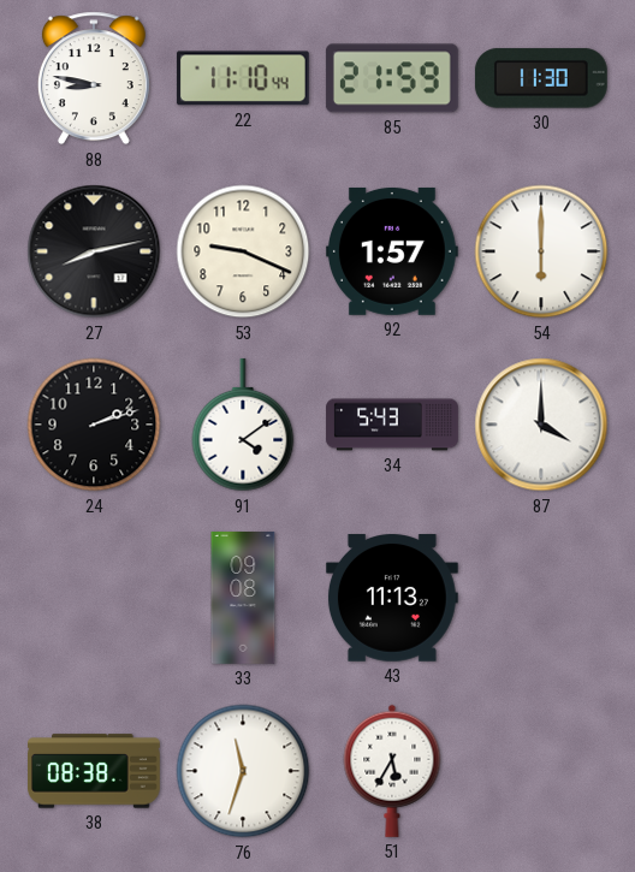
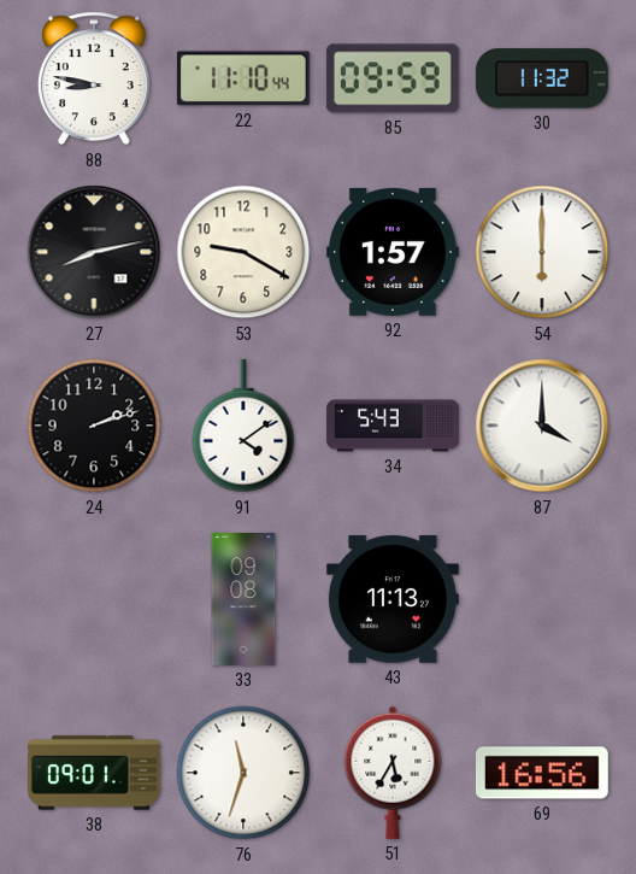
85: 21:59 -> 09:59 (393, 78)
30: 11:30 -> 11:32 (542, 78)
53: 9:19 -> 9:20 (243, 252)
38: 08:38 -> 09:01 (95, 773)
69: none -> 16:56 (542, 773)
